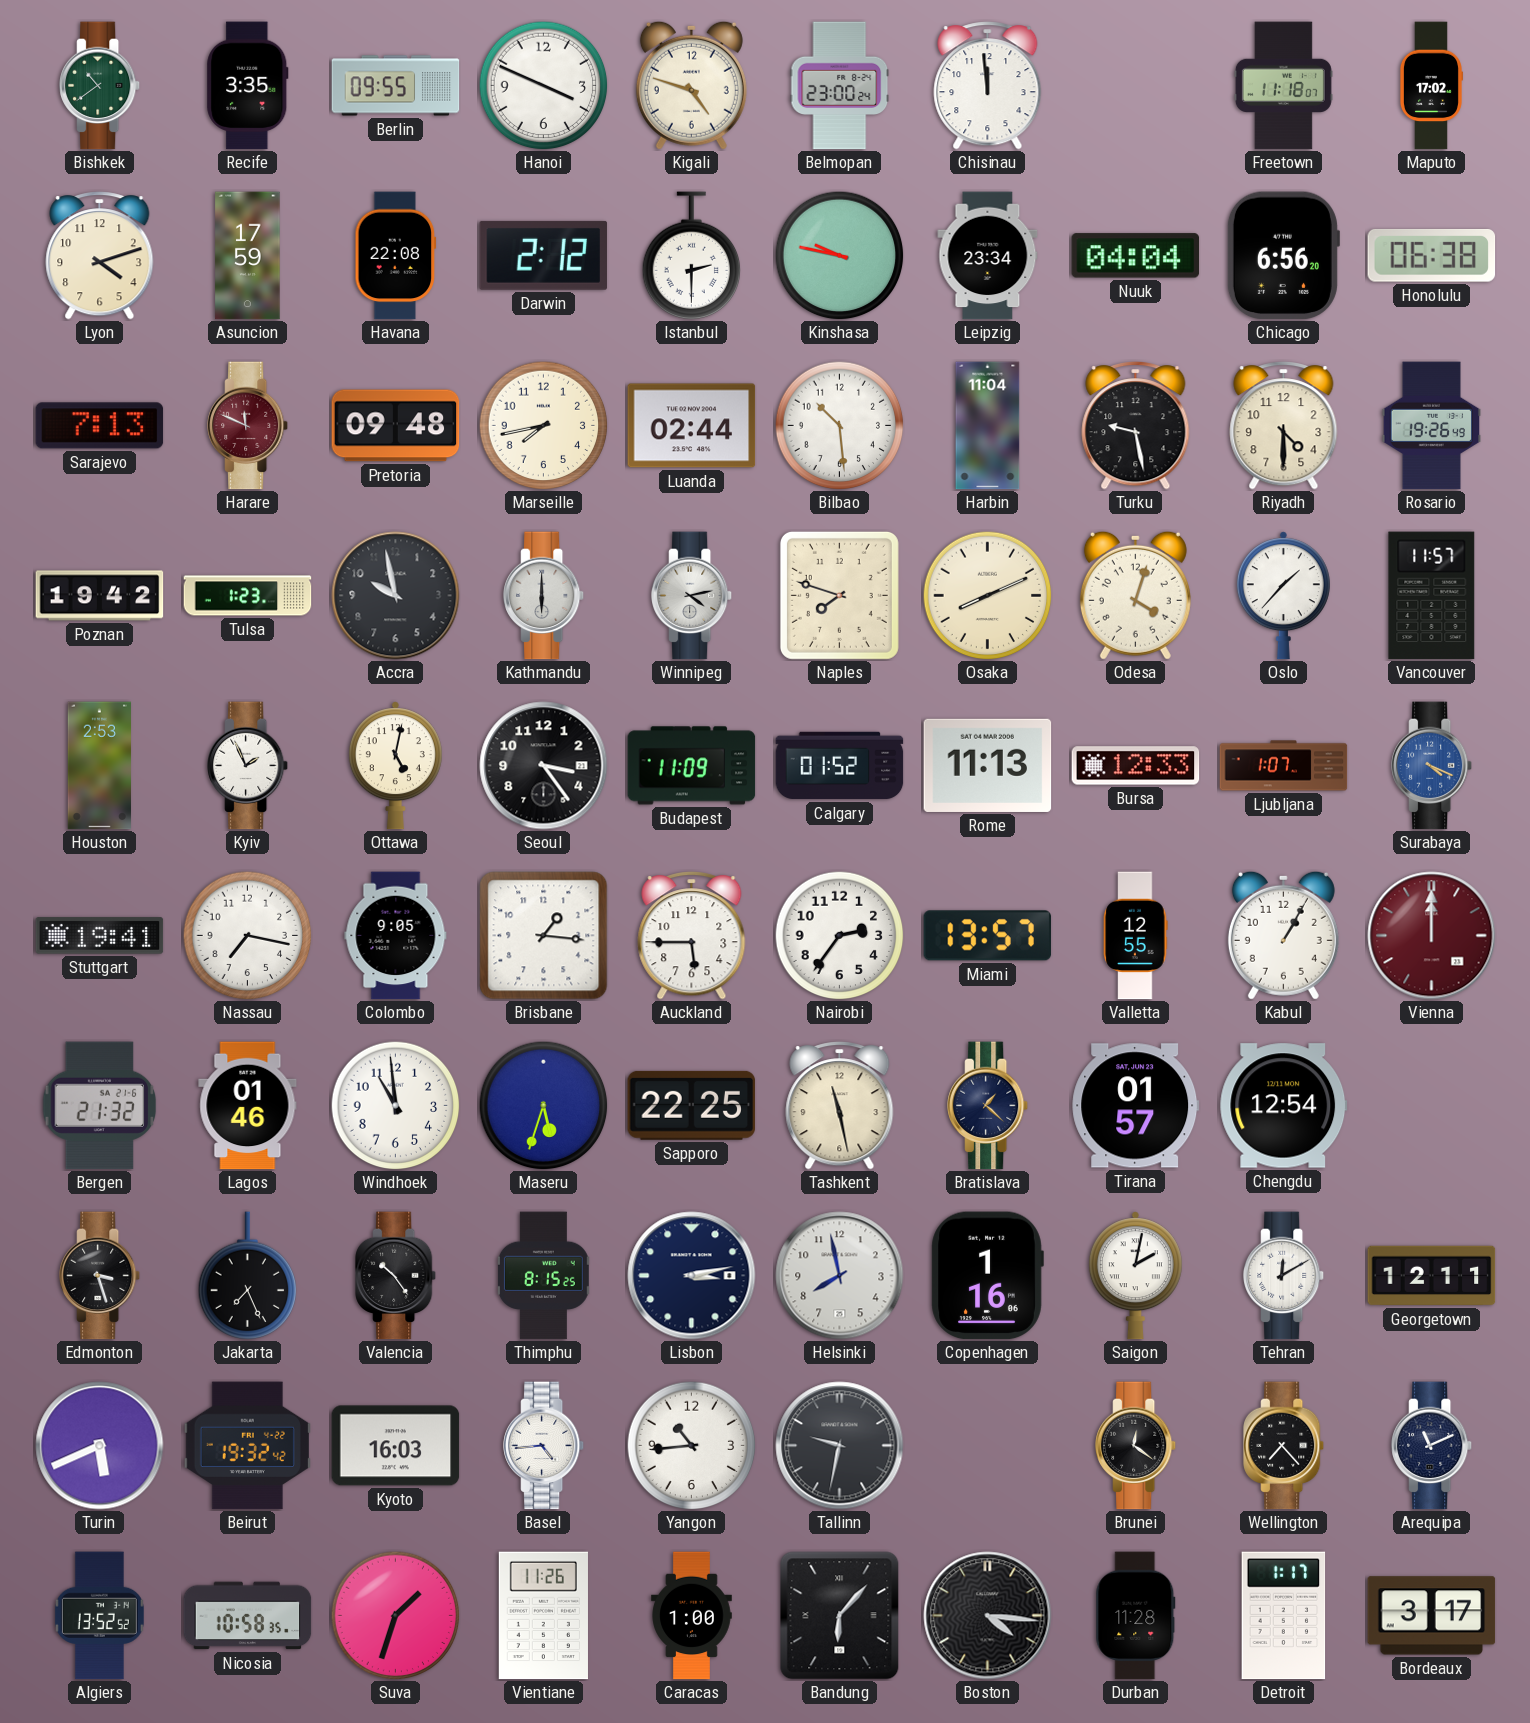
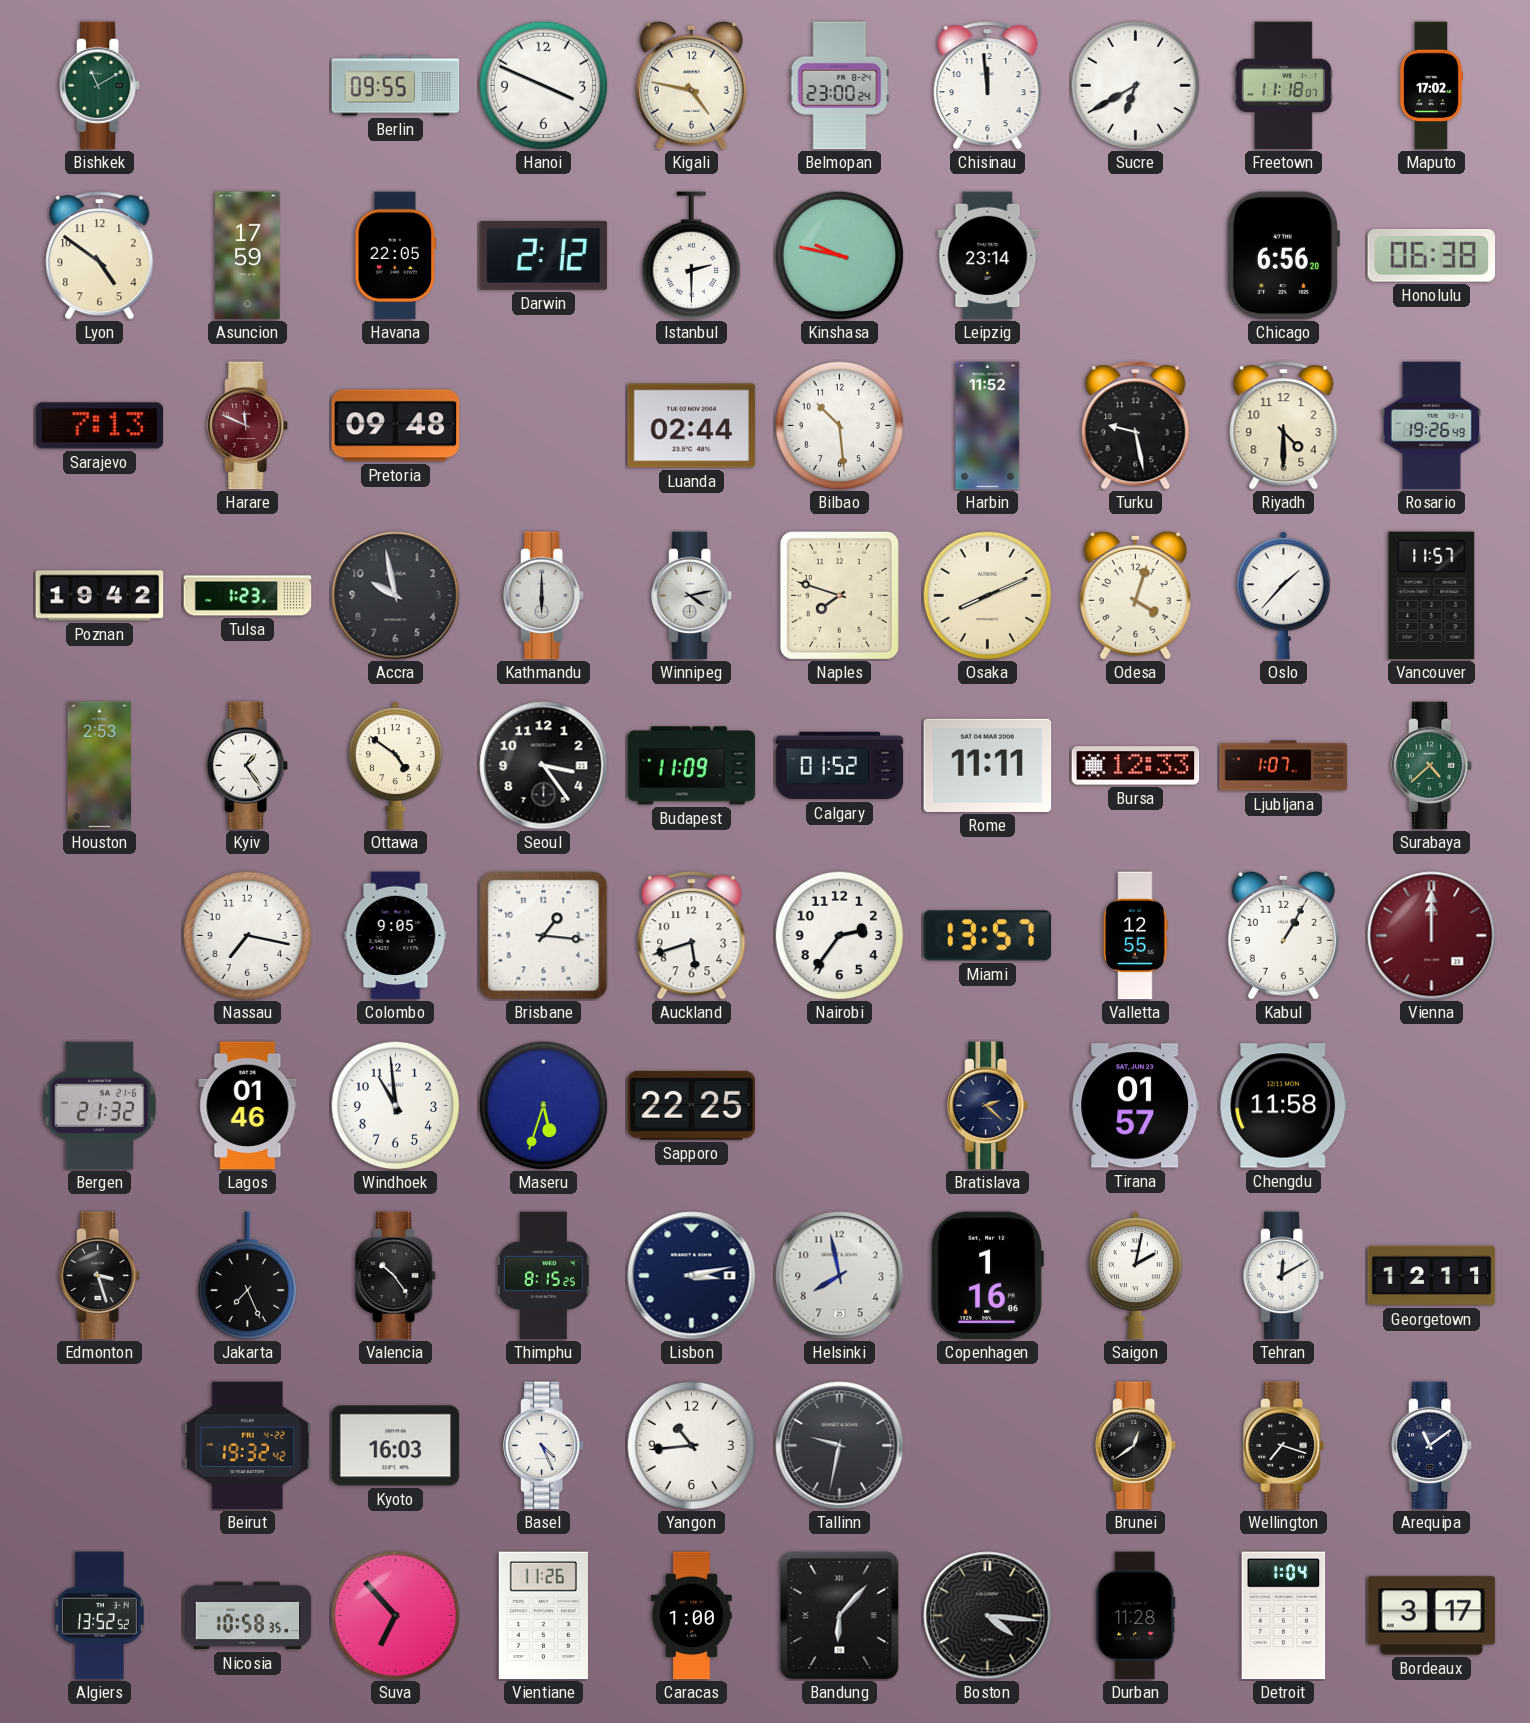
Bishkek: 10:39 -> 11:10 (101, 86)
Recife: 3:35 -> none (248, 86)
Kigali: 4:48 -> 4:47 (691, 85)
Sucre: none -> 6:40 (1135, 85)
Lyon: 4:12 -> 4:51 (100, 256)
Havana: 22:08 -> 22:05 (396, 256)
Leipzig: 23:34 -> 23:14 (988, 256)
Nuuk: 04:04 -> none (1136, 256)
Marseille: 7:43 -> none (543, 425)
Harbin: 11:04 -> 11:52 (988, 426)
Kyiv: 1:56 -> 1:24 (249, 766)
Ottawa: 5:02 -> 4:51 (395, 766)
Rome: 11:13 -> 11:11 (988, 765)
Surabaya: 4:19 -> 4:38 (1433, 766)
Surabaya dial: blue -> green (1433, 766)
Stuttgart: 19:41 -> none (100, 936)
Auckland: 5:45 -> 5:42 (692, 936)
Tashkent: 11:28 -> none (840, 1106)
Bratislava: 1:22 -> 2:22 (989, 1106)
Chengdu: 12:54 -> 11:58 (1284, 1106)
Turin: 5:41 -> none (100, 1446)
Basel: 4:44 -> 4:26 (545, 1446)
Brunei: 12:21 -> 12:39 (1137, 1446)
Wellington: 7:23 -> 7:18 (1285, 1446)
Arequipa: 11:11 -> 11:09 (1433, 1446)
Suva: 1:33 -> 6:53 (395, 1615)
Detroit: 1:17 -> 1:04 (1284, 1616)
